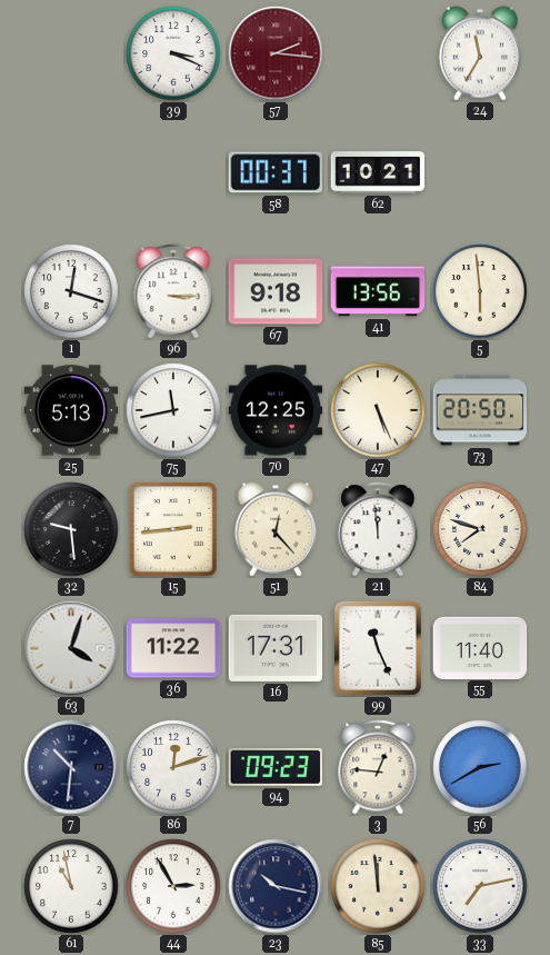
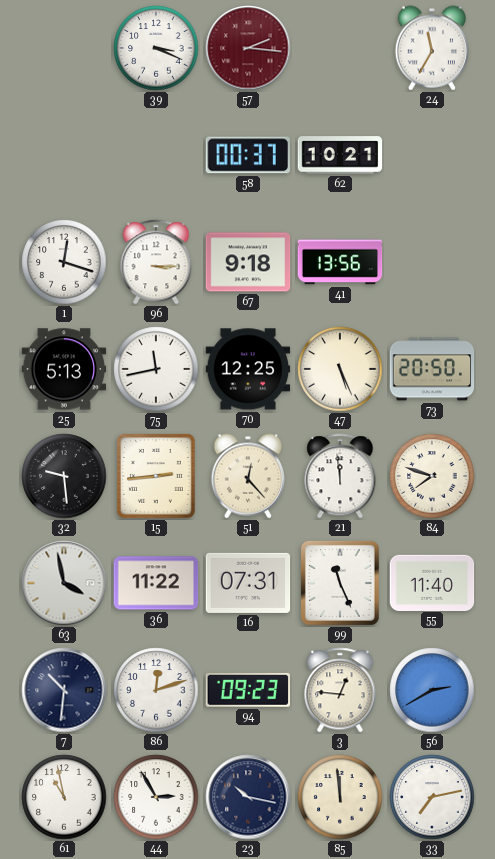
5: 5:59 -> none (480, 291)
63: 4:03 -> 3:58 (64, 583)
16: 17:31 -> 07:31 (248, 583)
